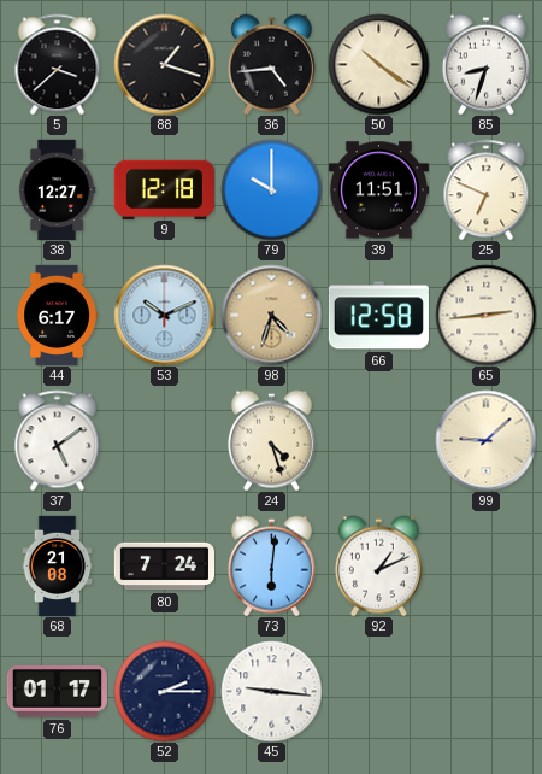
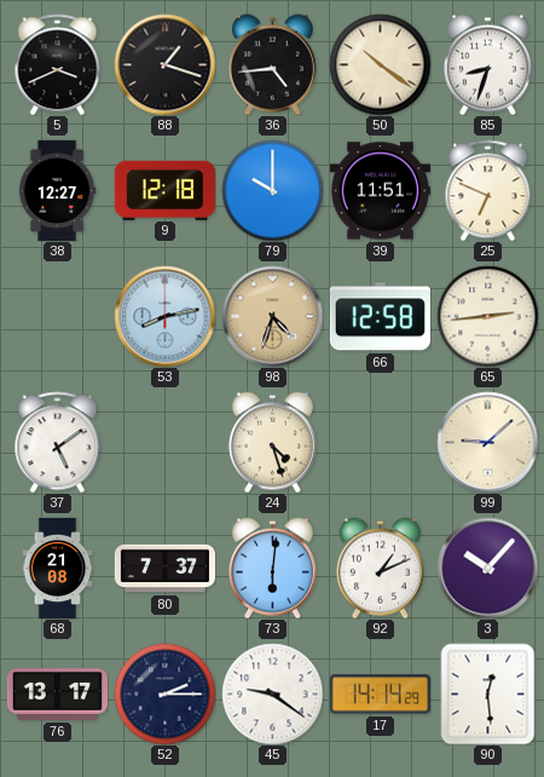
5: 3:38 -> 3:41 (58, 64)
44: 6:17 -> none (57, 315)
53: 10:11 -> 8:13 (164, 316)
80: 7:24 -> 7:37 (164, 569)
3: none -> 10:07 (487, 568)
76: 01:17 -> 13:17 (57, 695)
45: 9:16 -> 9:21 (272, 693)
17: none -> 14:14 (380, 695)
90: none -> 12:29 (488, 693)
